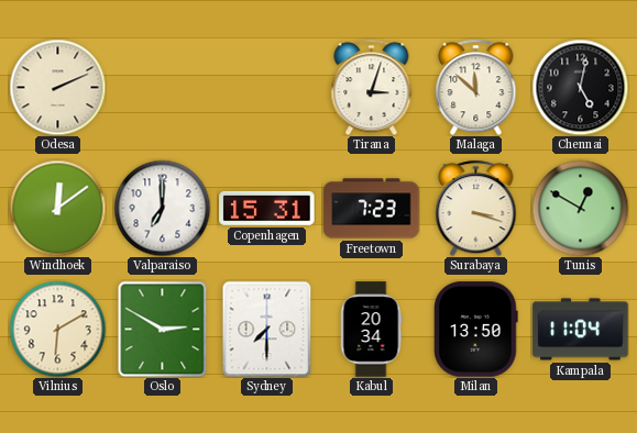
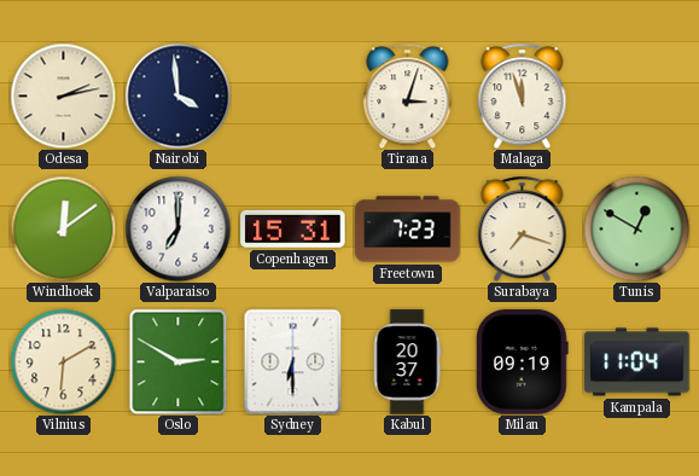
Odesa: 2:11 -> 2:13 (63, 95)
Nairobi: none -> 3:59 (177, 95)
Malaga: 11:52 -> 11:57 (523, 95)
Chennai: 5:02 -> none (580, 87)
Surabaya: 3:18 -> 7:18 (523, 228)
Sydney: 7:30 -> 6:30 (293, 361)
Kabul: 20:34 -> 20:37 (407, 362)
Milan: 13:50 -> 09:19 (523, 362)
